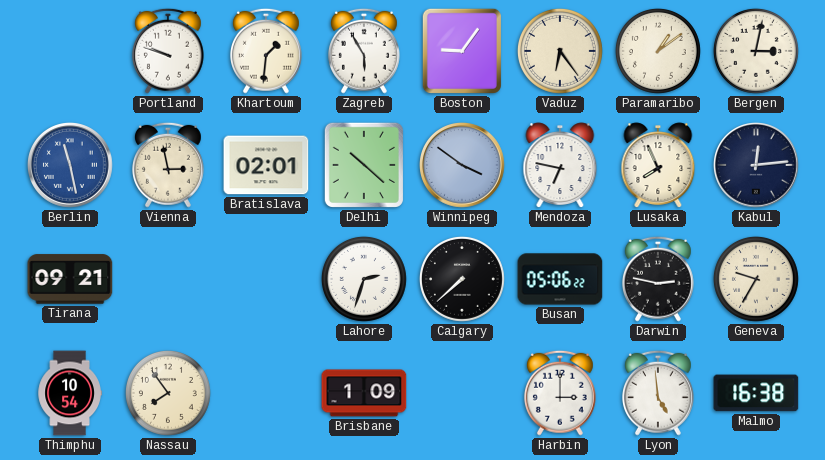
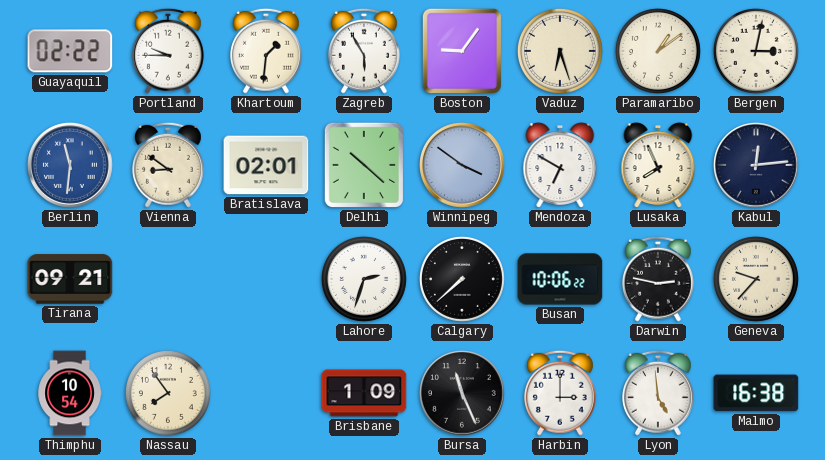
Guayaquil: none -> 02:22 (70, 51)
Portland: 9:48 -> 9:45 (168, 51)
Vaduz: 6:24 -> 6:27 (560, 51)
Berlin: 11:28 -> 11:31 (71, 166)
Vienna: 2:58 -> 8:51 (168, 165)
Mendoza: 6:47 -> 6:50 (560, 165)
Busan: 05:06 -> 10:06 (560, 279)
Geneva: 9:35 -> 9:37 (756, 279)
Bursa: none -> 11:26 (463, 394)
